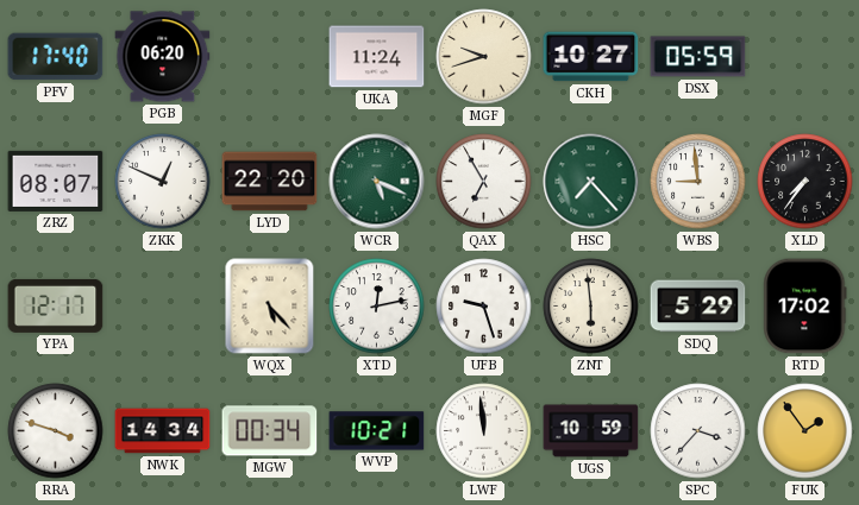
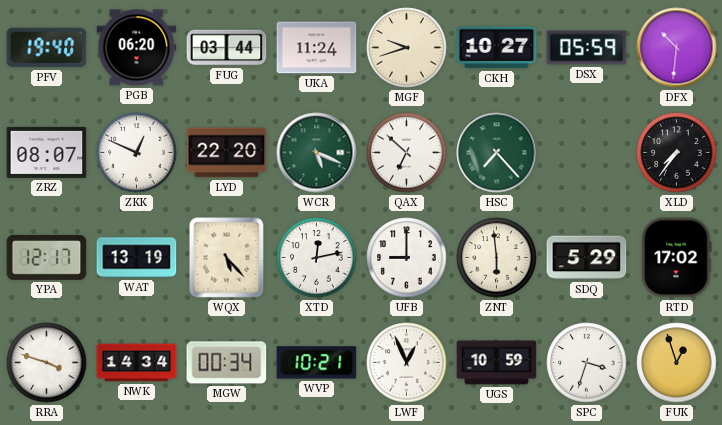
PFV: 17:40 -> 19:40 (47, 48)
FUG: none -> 03:44 (227, 48)
DFX: none -> 10:31 (677, 48)
QAX: 6:55 -> 6:52 (407, 153)
WBS: 8:59 -> none (698, 182)
WAT: none -> 13:19 (137, 258)
UFB: 9:27 -> 9:00 (407, 258)
LWF: 11:59 -> 12:56 (407, 363)
SPC: 3:37 -> 3:33 (587, 363)
FUK: 1:54 -> 12:57 (677, 363)
